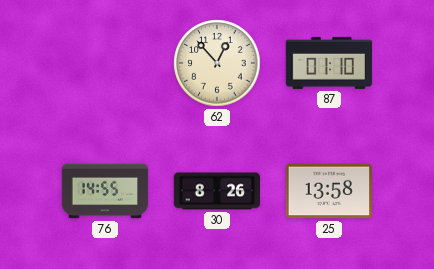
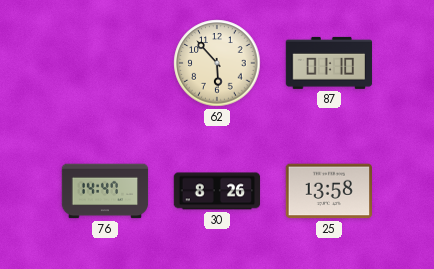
62: 12:53 -> 5:53 (217, 63)
76: 14:55 -> 14:47 (105, 191)
